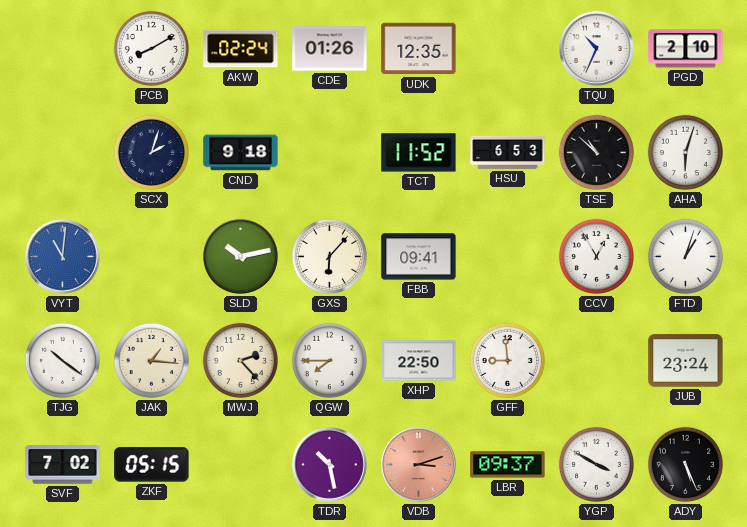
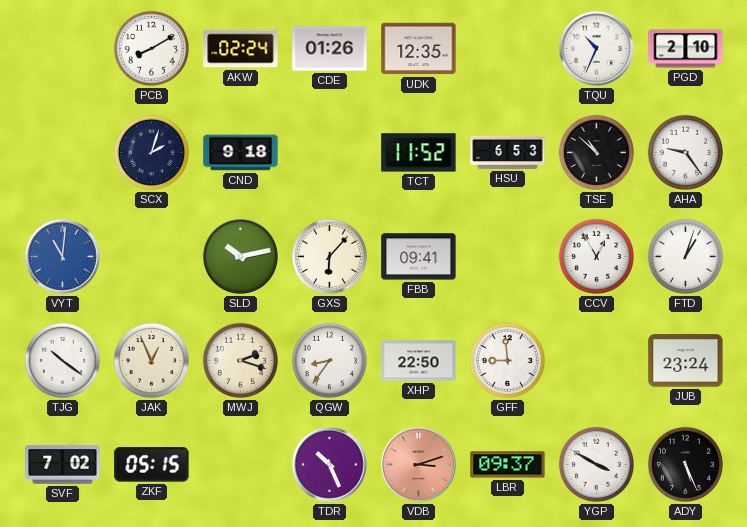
AHA: 6:03 -> 9:24 (685, 152)
JAK: 1:16 -> 12:56 (151, 360)
MWJ: 2:23 -> 2:18 (240, 360)
QGW: 7:45 -> 8:36 (329, 360)
TDR: 10:28 -> 10:26 (330, 465)
